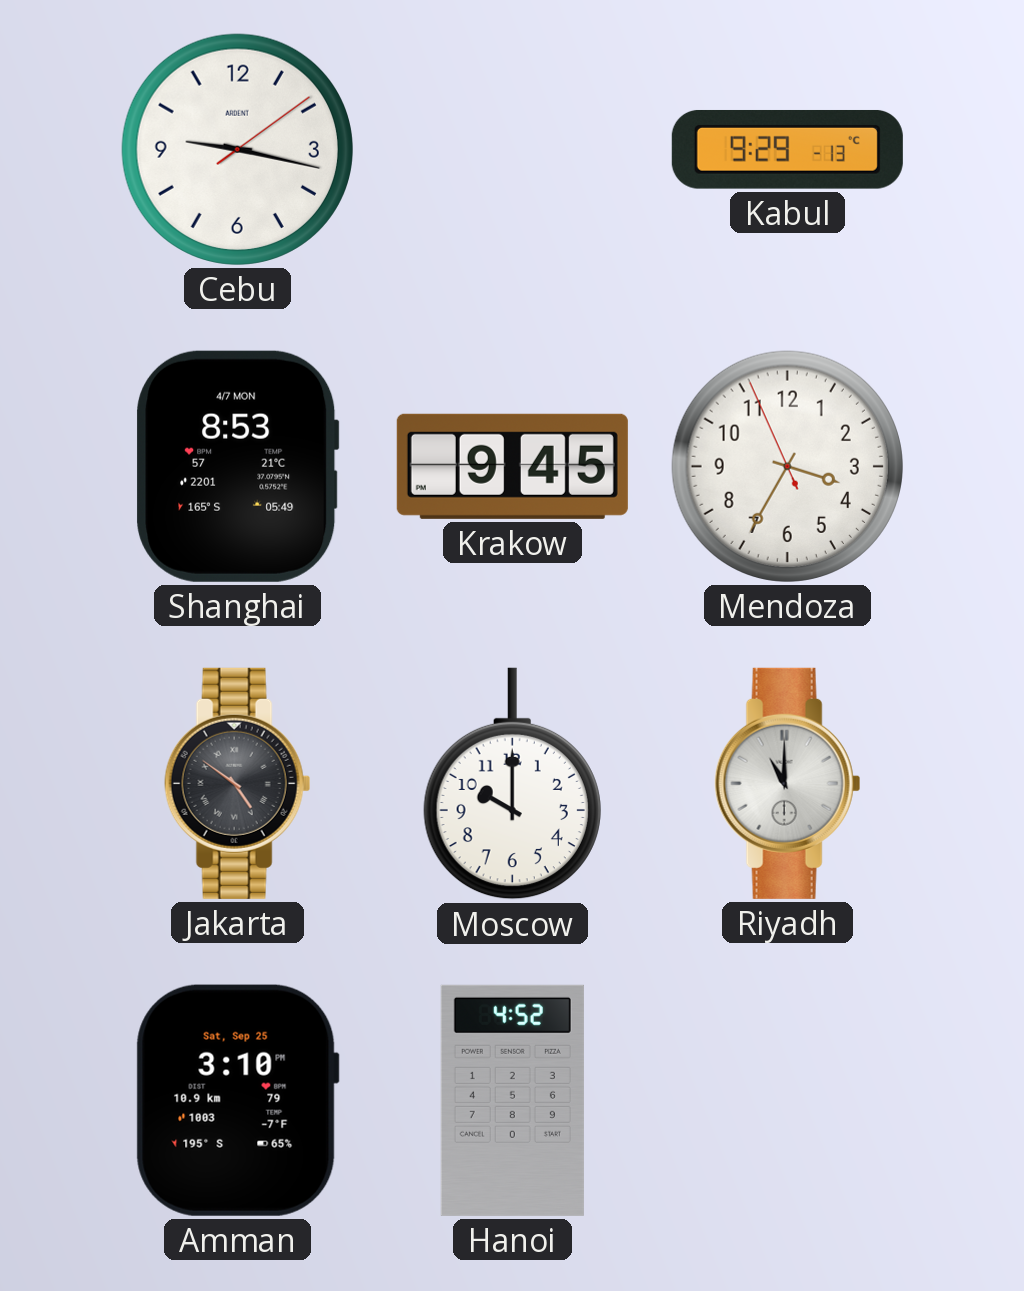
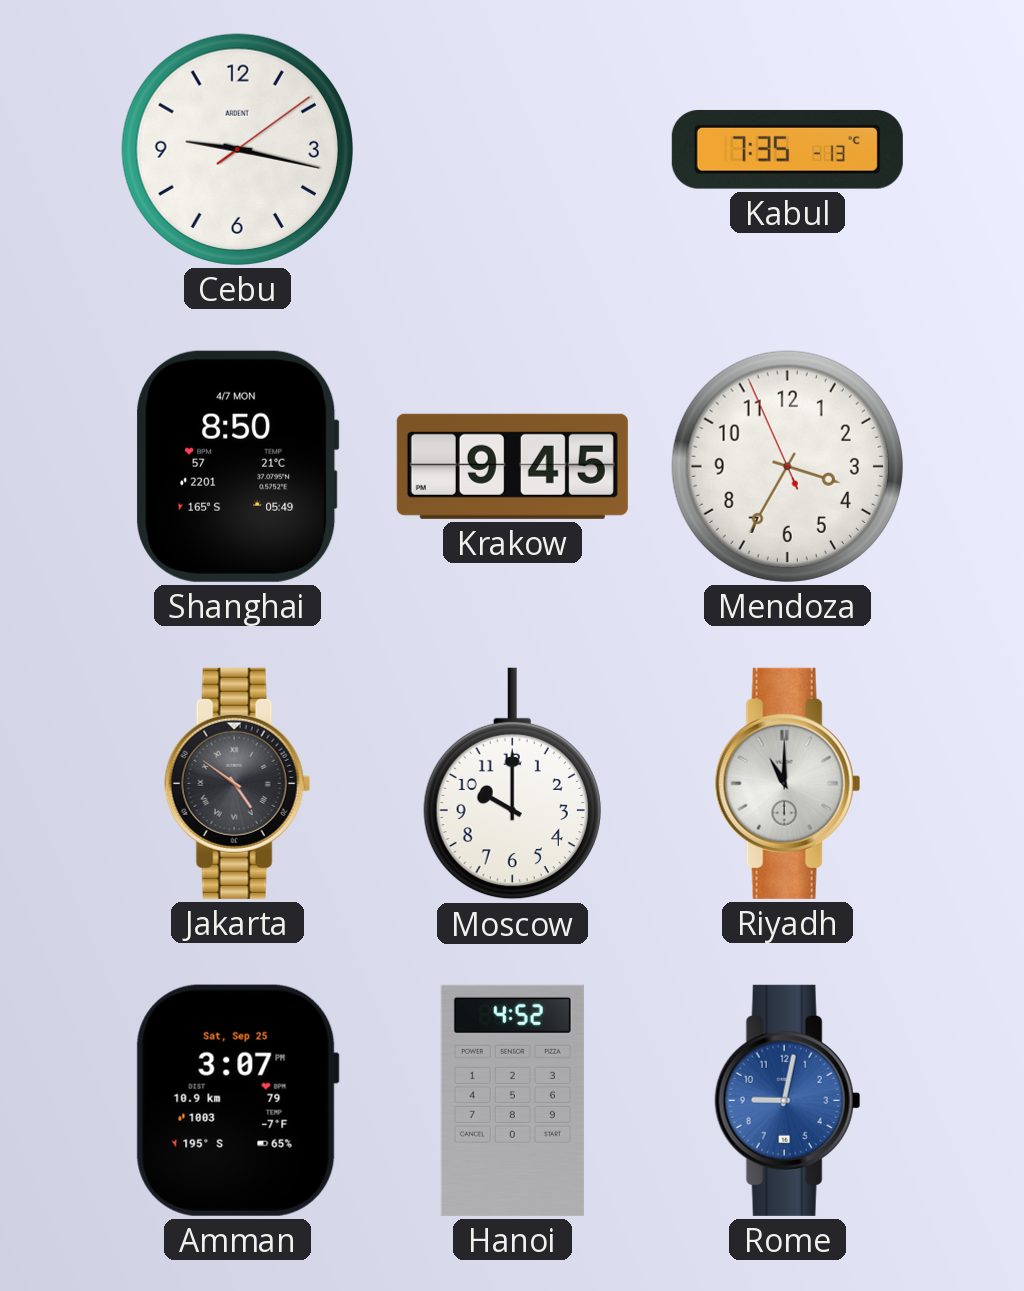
Kabul: 9:29 -> 7:35 (787, 149)
Shanghai: 8:53 -> 8:50 (238, 466)
Amman: 3:10 -> 3:07 (237, 1100)
Rome: none -> 9:02 (788, 1100)
